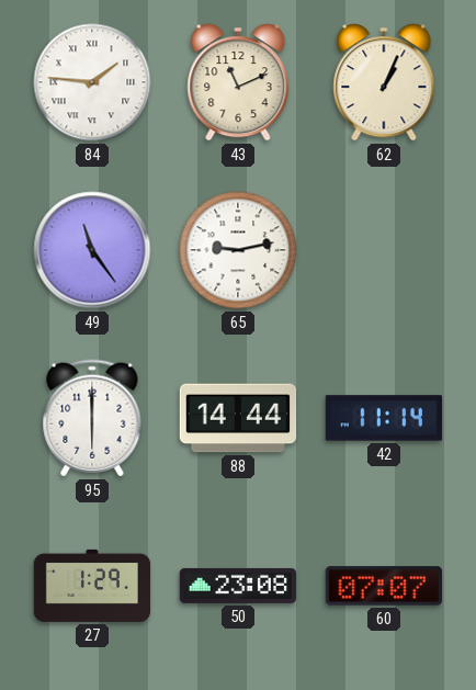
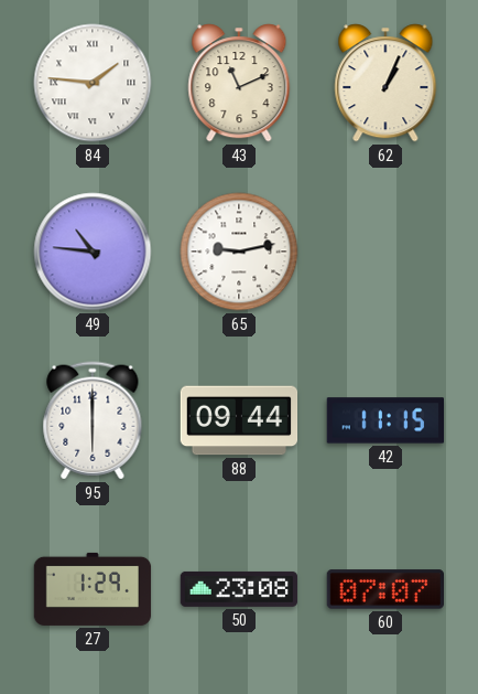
49: 11:24 -> 10:46 (93, 252)
88: 14:44 -> 09:44 (239, 420)
42: 11:14 -> 11:15 (385, 420)
